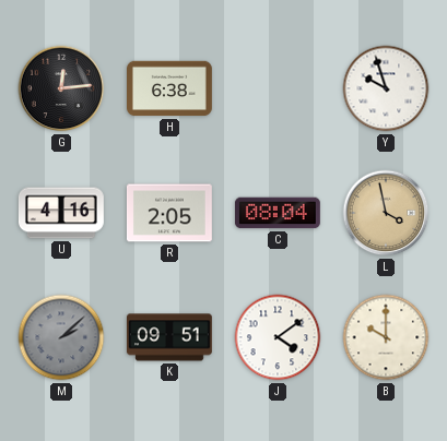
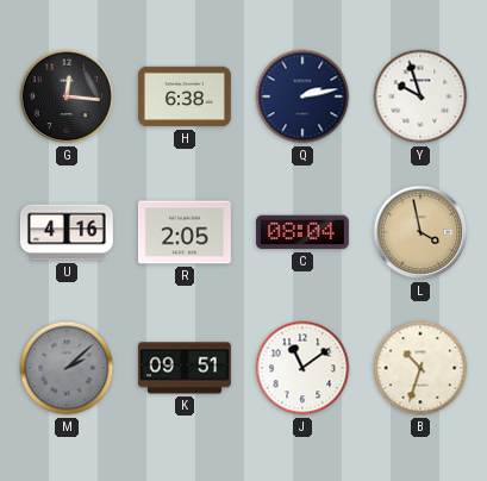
G: 12:14 -> 12:16 (67, 96)
Q: none -> 2:13 (302, 96)
J: 4:09 -> 11:09 (302, 368)
B: 10:00 -> 10:33 (420, 368)
